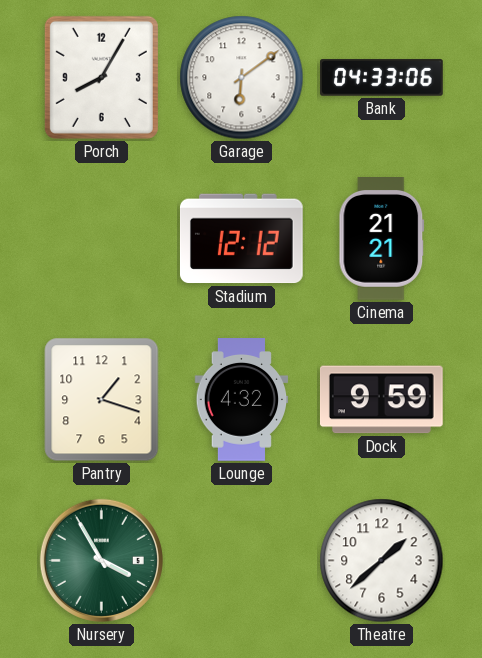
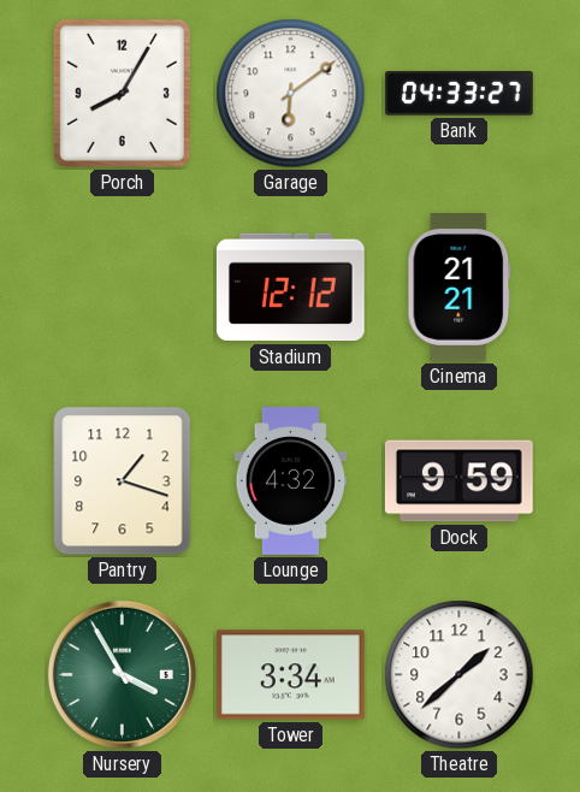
Bank: 04:33:06 -> 04:33:27 (460, 94)
Tower: none -> 3:34 (291, 675)
